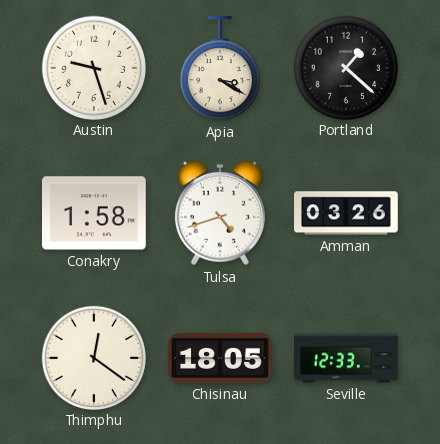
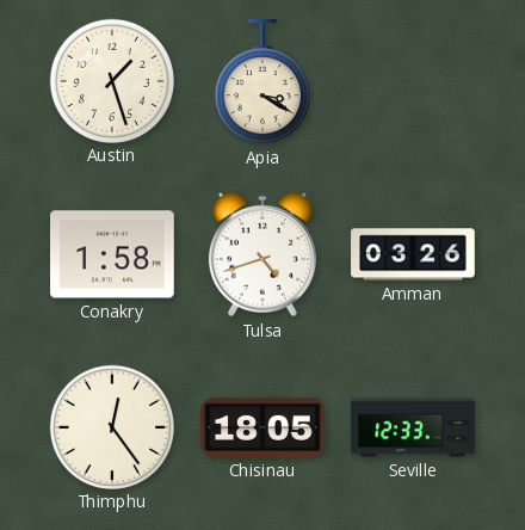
Austin: 9:27 -> 1:27 (111, 80)
Portland: 1:22 -> none (345, 67)
Thimphu: 12:21 -> 12:24 (111, 426)
